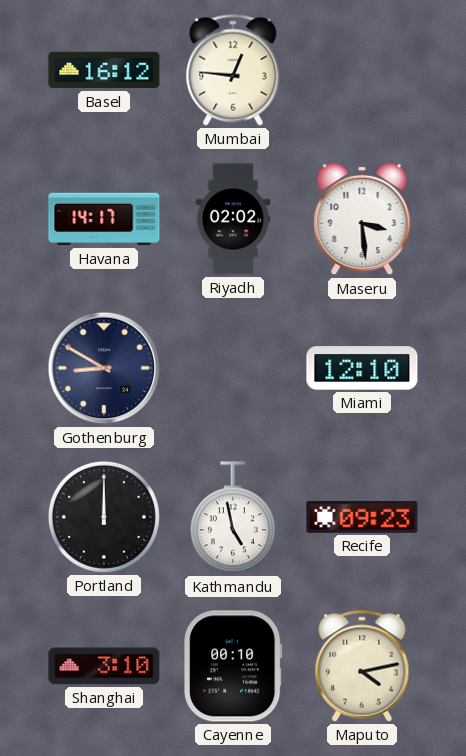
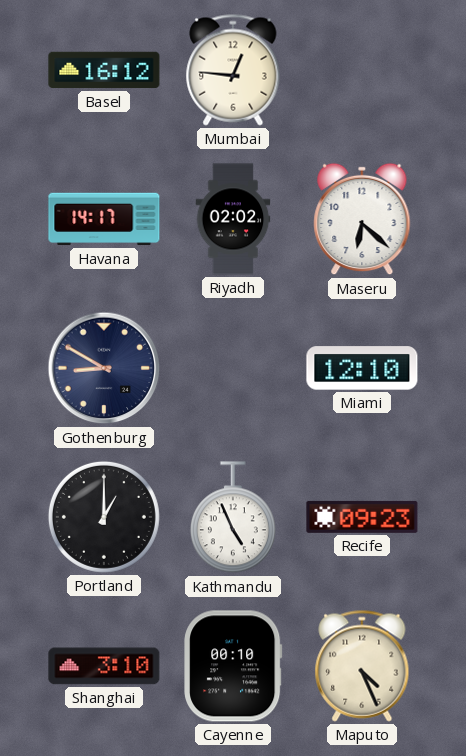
Maseru: 3:29 -> 6:22 (362, 219)
Portland: 12:00 -> 1:00 (104, 517)
Kathmandu: 4:58 -> 4:56 (233, 518)
Maputo: 4:13 -> 4:26 (362, 666)
